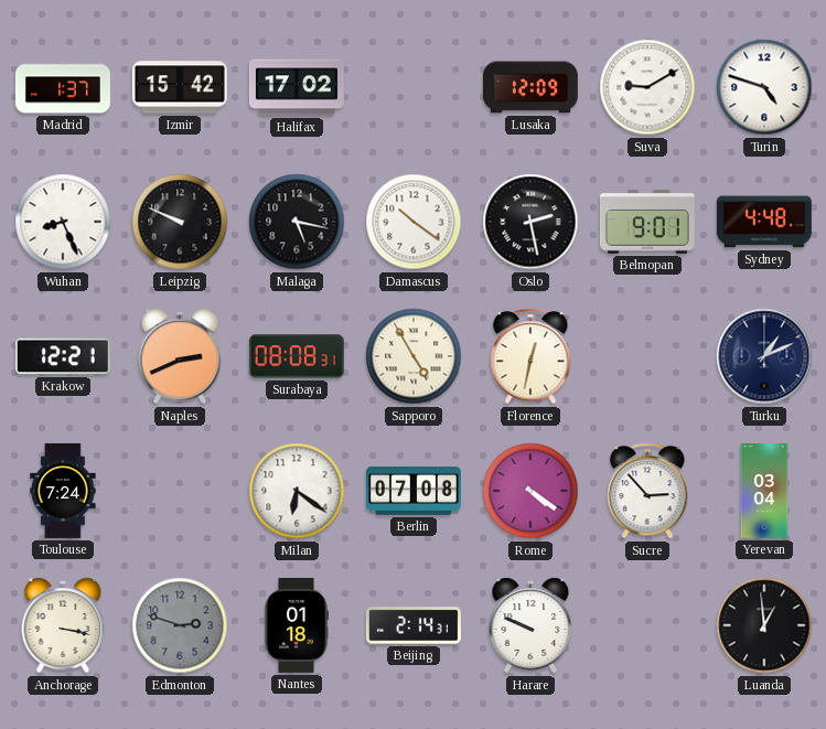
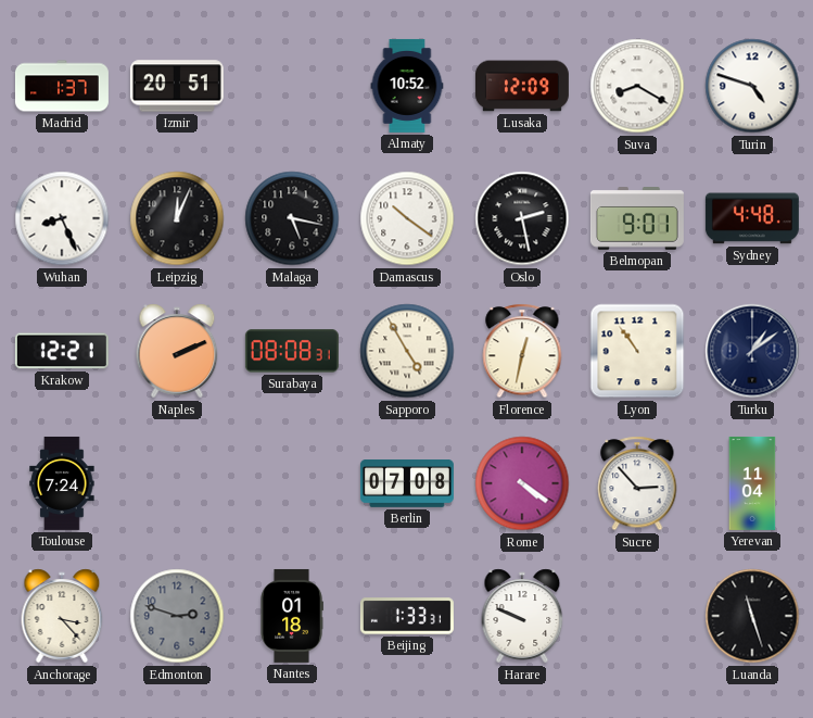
Izmir: 15:42 -> 20:51 (177, 86)
Halifax: 17:02 -> none (297, 87)
Almaty: none -> 10:52 (407, 86)
Suva: 9:10 -> 8:20 (637, 86)
Leipzig: 9:49 -> 12:04 (177, 218)
Naples: 2:41 -> 2:11 (177, 351)
Lyon: none -> 10:54 (637, 351)
Turku: 1:11 -> 1:09 (752, 351)
Milan: 6:21 -> none (297, 491)
Yerevan: 03:04 -> 11:04 (752, 483)
Anchorage: 3:17 -> 3:23 (62, 616)
Beijing: 2:14 -> 1:33 (407, 616)
Luanda: 12:59 -> 11:27 (752, 616)
